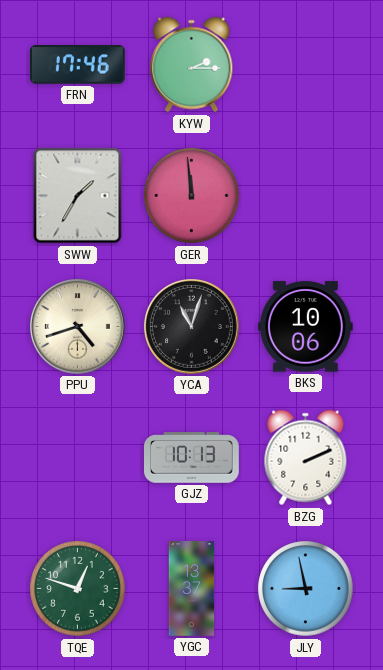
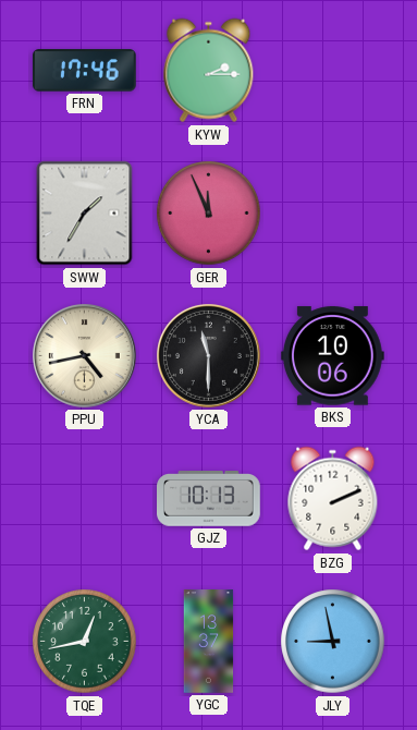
GER: 11:59 -> 11:56 (209, 214)
PPU: 4:42 -> 4:43 (85, 356)
YCA: 11:03 -> 11:30 (209, 356)
TQE: 12:48 -> 12:43 (85, 642)
